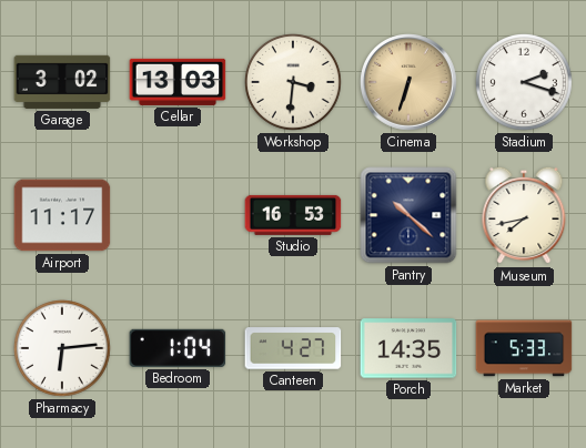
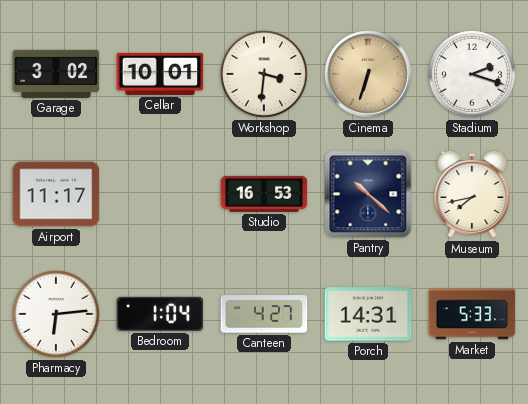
Cellar: 13:03 -> 10:01 (160, 74)
Porch: 14:35 -> 14:31 (368, 314)
